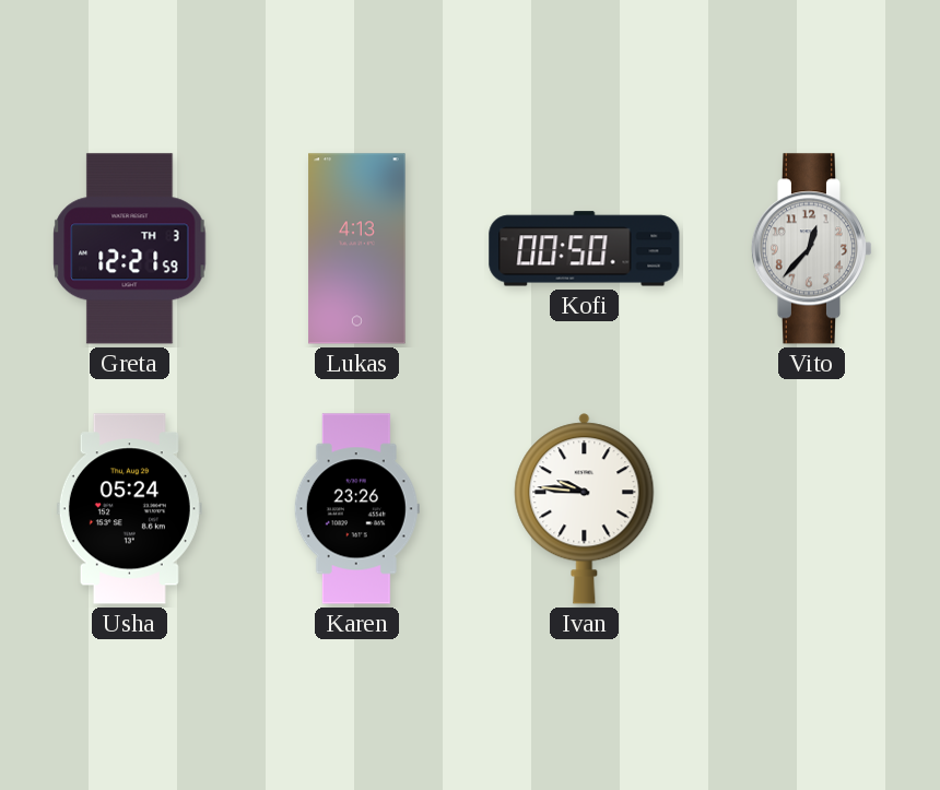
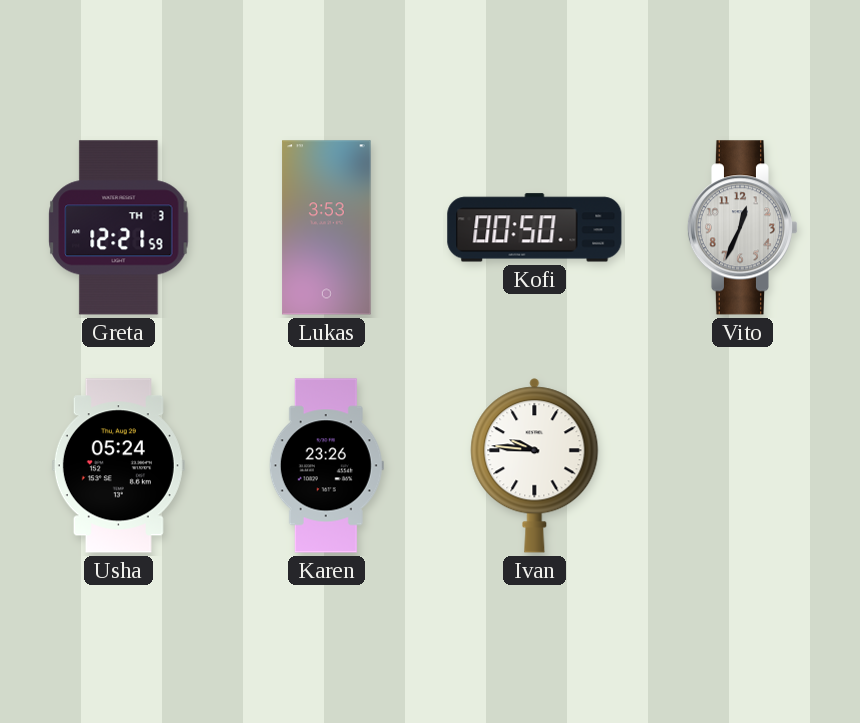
Lukas: 4:13 -> 3:53 (327, 228)
Vito: 12:37 -> 12:34 (742, 228)
